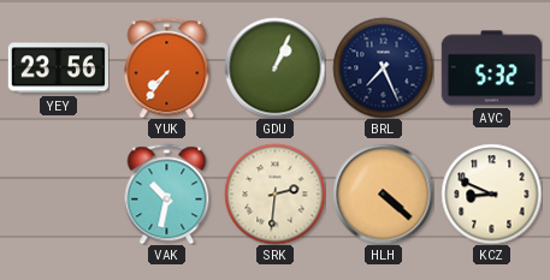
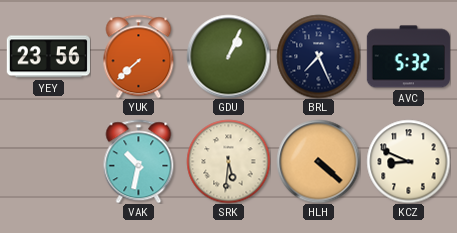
YUK: 7:36 -> 7:38 (139, 56)
SRK: 2:31 -> 5:31 (228, 161)
